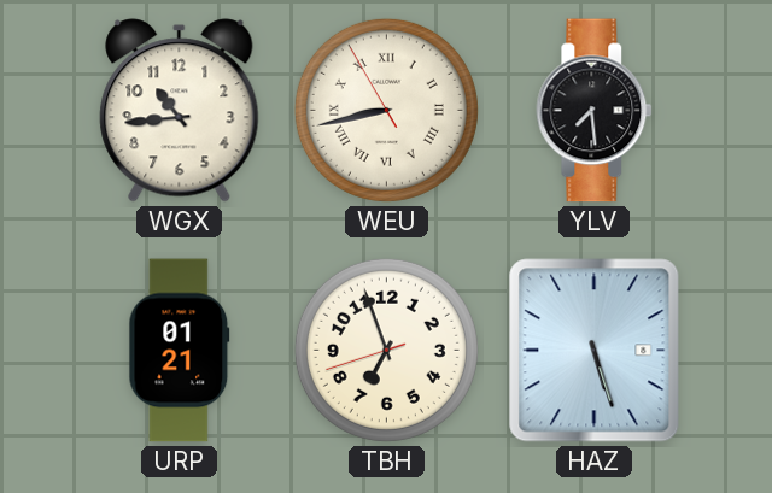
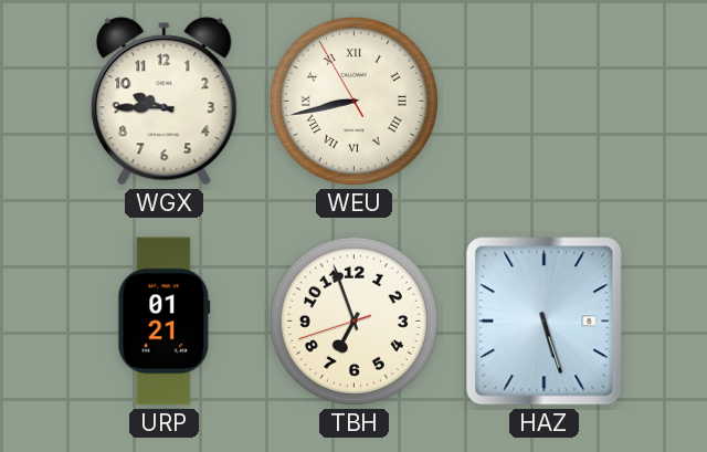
WGX: 10:44 -> 9:45 (165, 102)
YLV: 7:29 -> none (595, 111)
